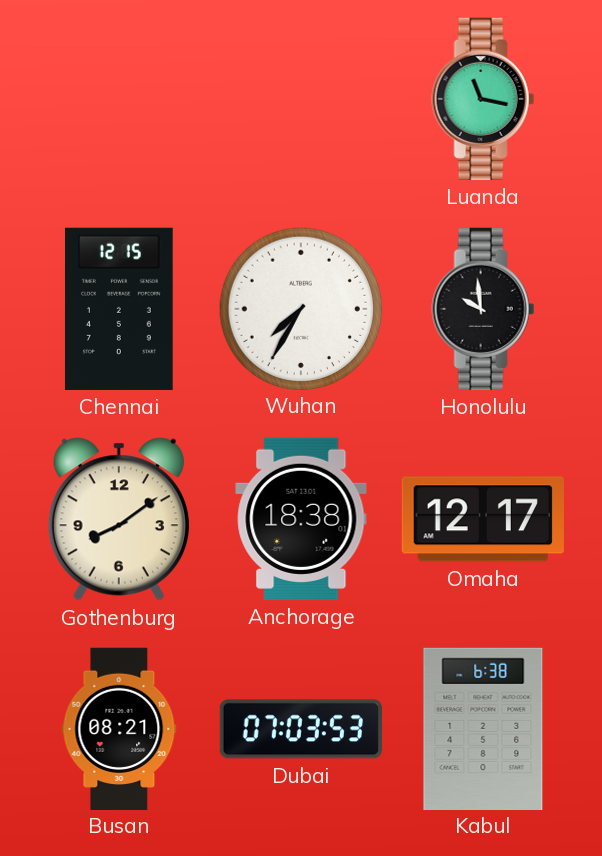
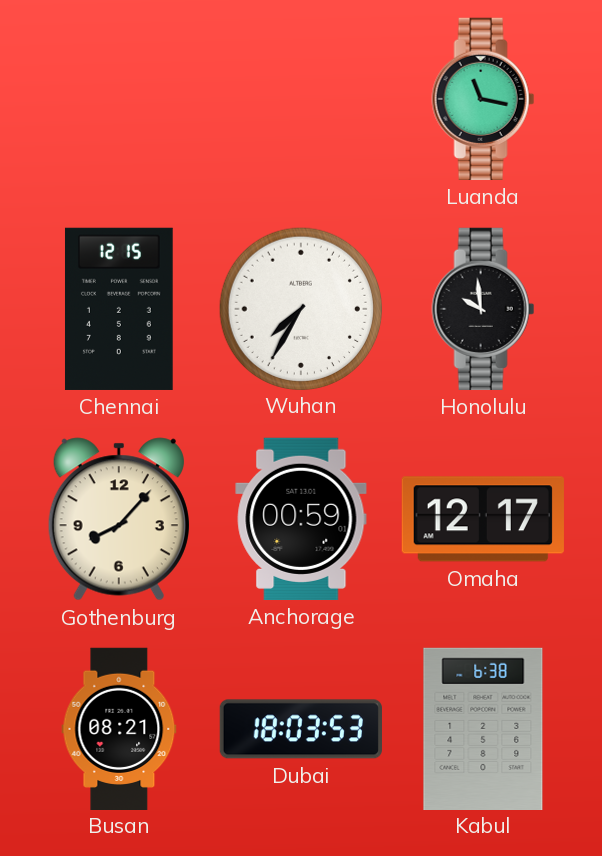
Gothenburg: 8:09 -> 8:07 (119, 519)
Anchorage: 18:38 -> 00:59 (301, 519)
Dubai: 07:03 -> 18:03 (301, 729)
